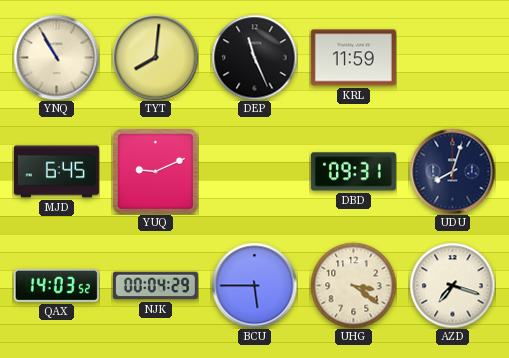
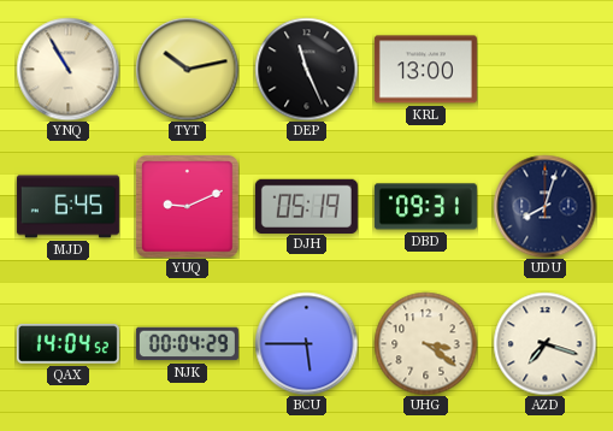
TYT: 8:01 -> 10:13 (187, 69)
KRL: 11:59 -> 13:00 (425, 70)
DJH: none -> 05:19 (306, 206)
QAX: 14:03 -> 14:04 (67, 343)
